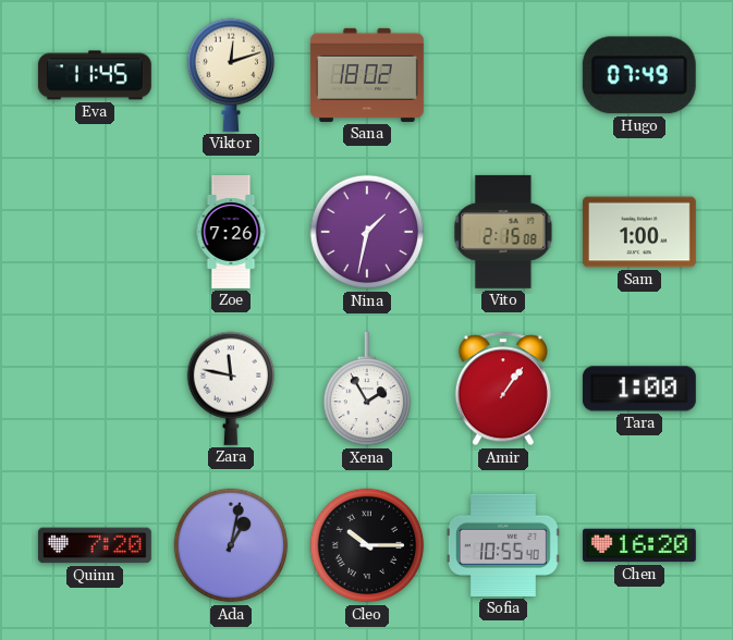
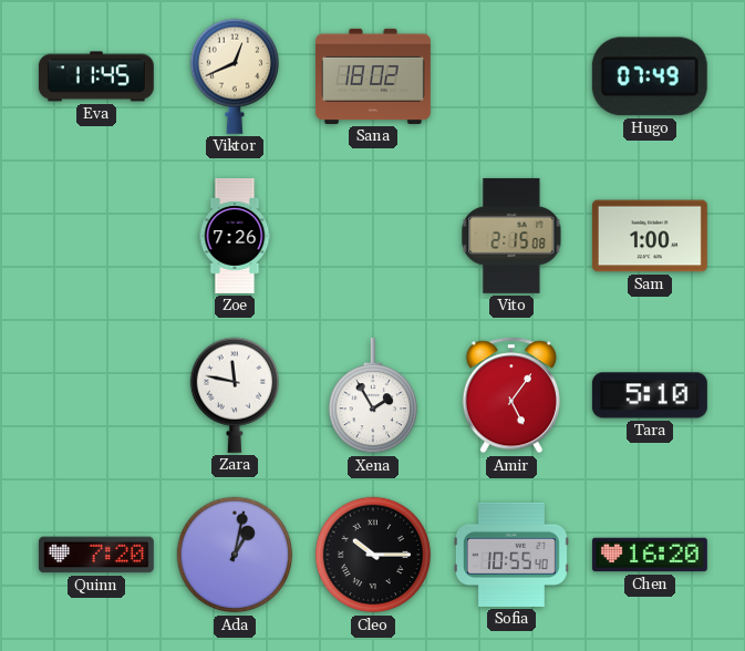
Viktor: 12:12 -> 12:41 (235, 76)
Nina: 1:32 -> none (367, 232)
Amir: 1:06 -> 5:06 (511, 395)
Tara: 1:00 -> 5:10 (650, 395)
